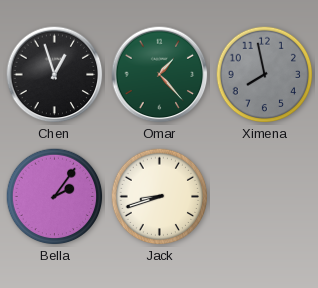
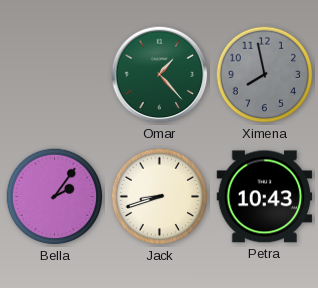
Chen: 12:57 -> none (55, 75)
Petra: none -> 10:43 (265, 197)
